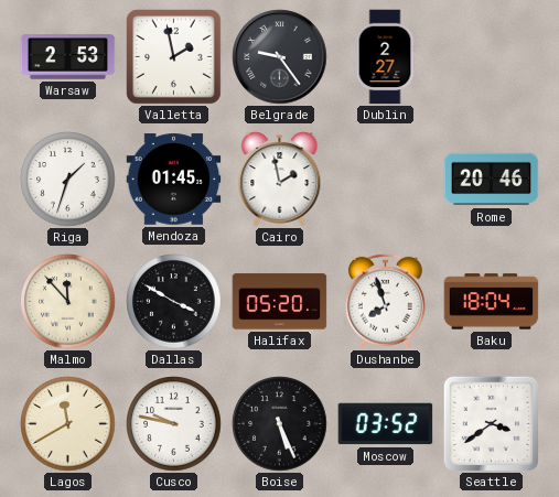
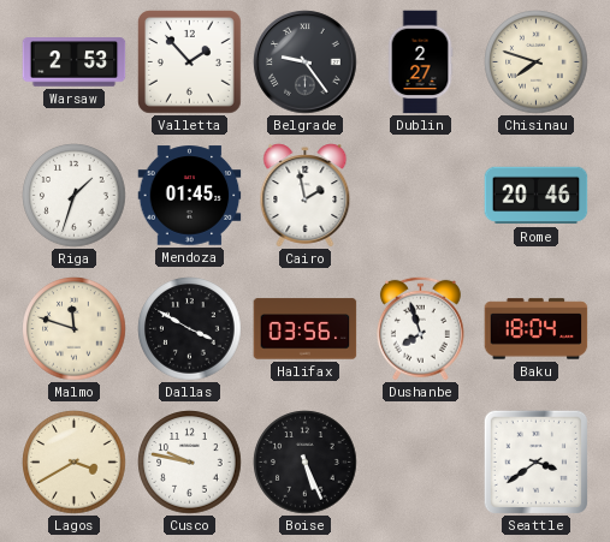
Valletta: 1:58 -> 1:53 (190, 62)
Chisinau: none -> 7:48 (537, 62)
Malmo: 11:53 -> 11:48 (75, 329)
Halifax: 05:20 -> 03:56 (306, 329)
Lagos: 11:40 -> 3:40 (75, 463)
Moscow: 03:52 -> none (386, 424)
